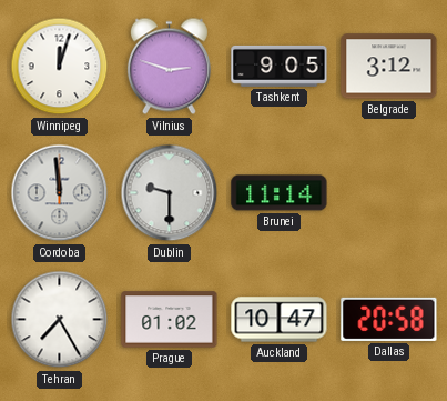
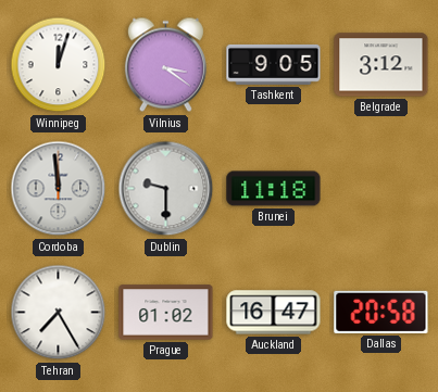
Vilnius: 2:48 -> 3:21 (165, 65)
Brunei: 11:14 -> 11:18 (274, 189)
Auckland: 10:47 -> 16:47 (274, 313)
